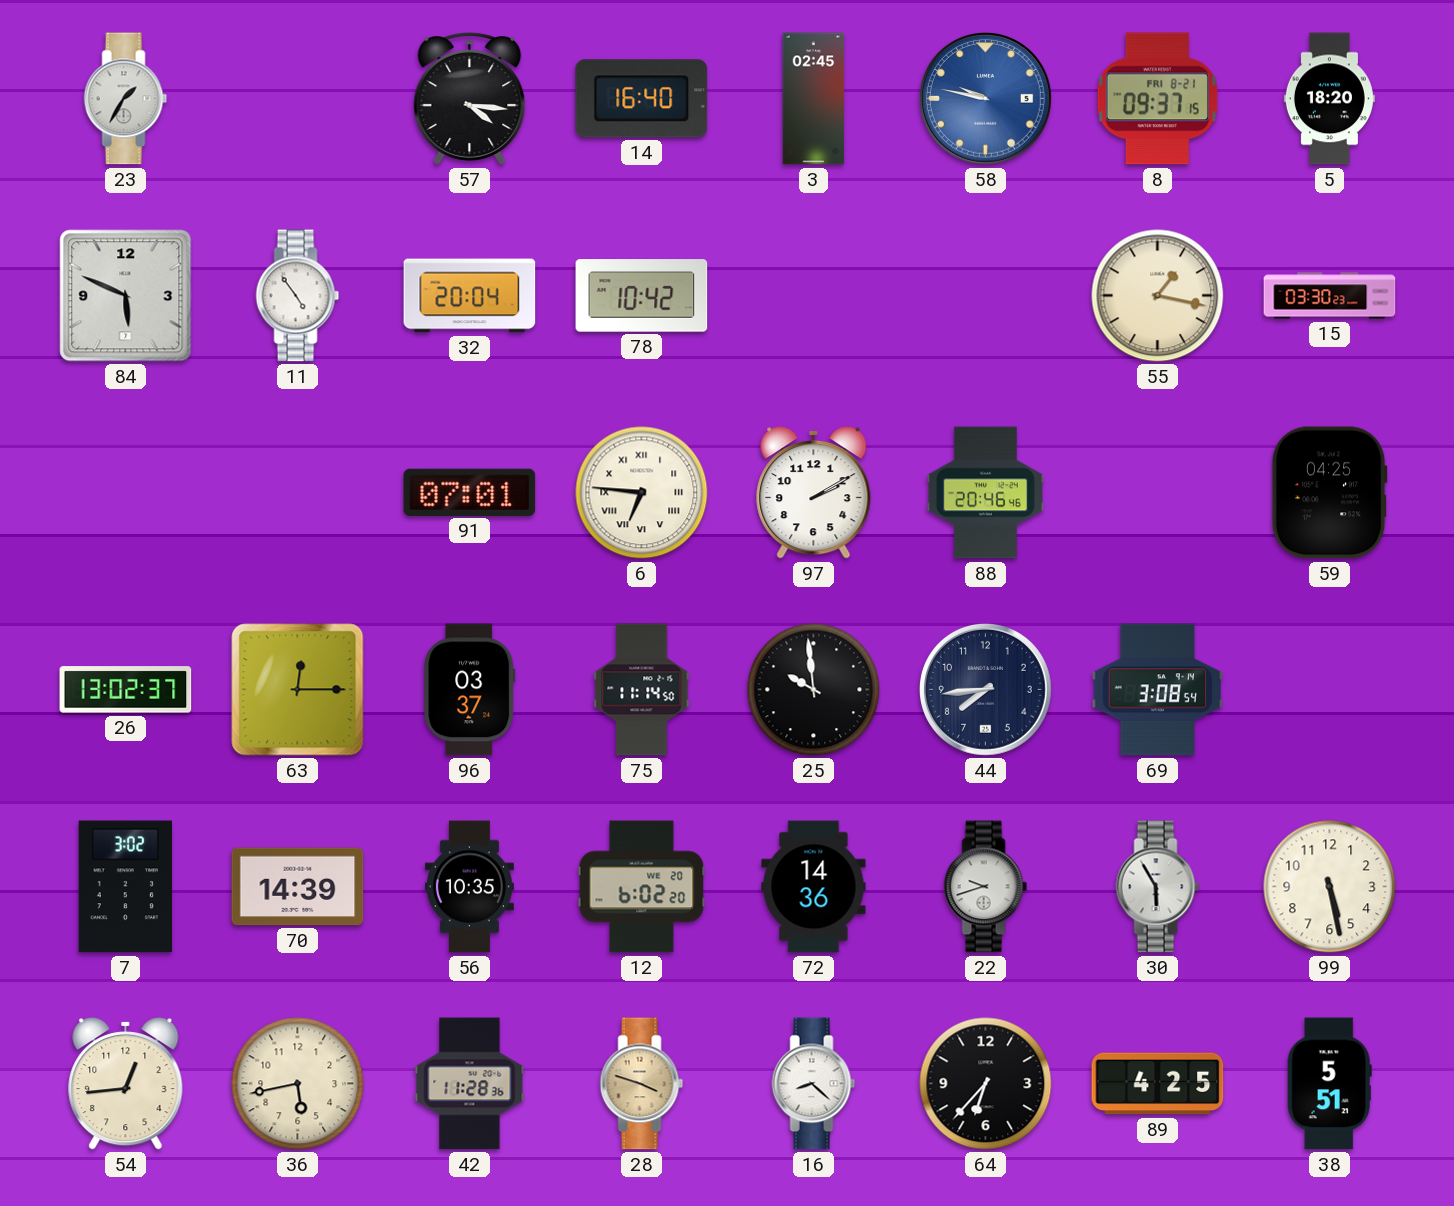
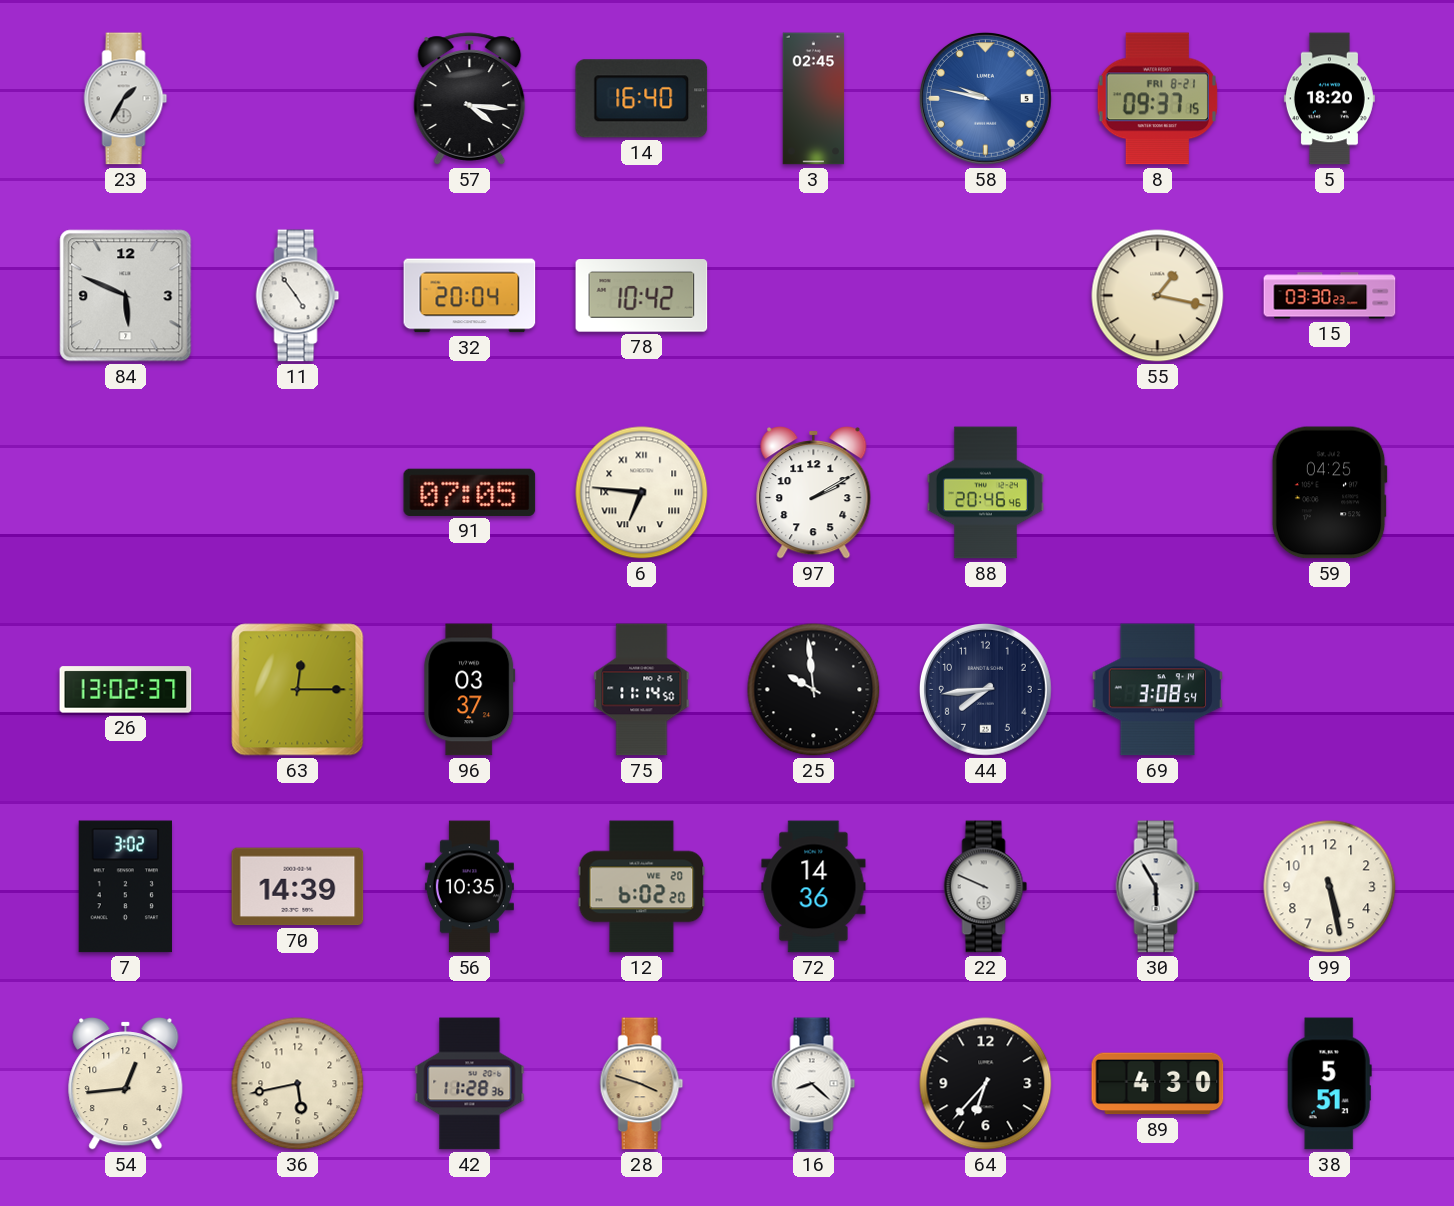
91: 07:01 -> 07:05 (470, 492)
22: 9:42 -> 9:49 (986, 887)
89: 4:25 -> 4:30 (1158, 1084)
